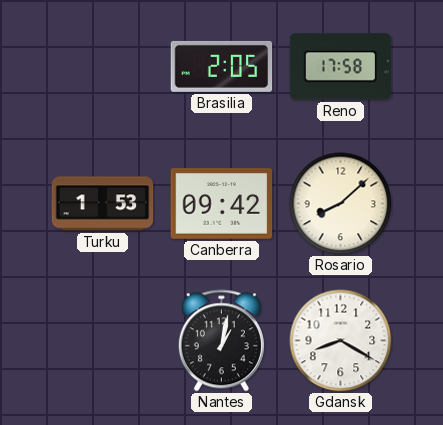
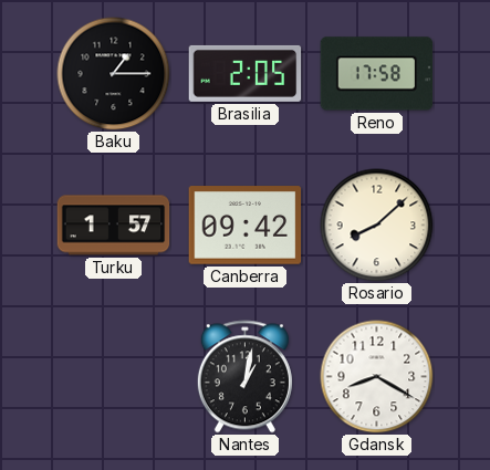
Baku: none -> 1:15 (114, 74)
Turku: 1:53 -> 1:57 (114, 226)
